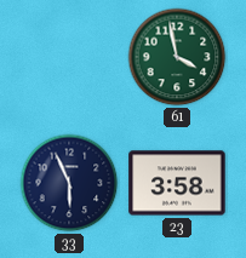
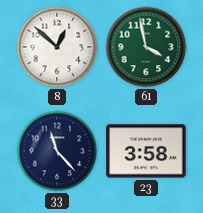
8: none -> 12:52 (57, 47)
33: 5:56 -> 11:23 (57, 151)
